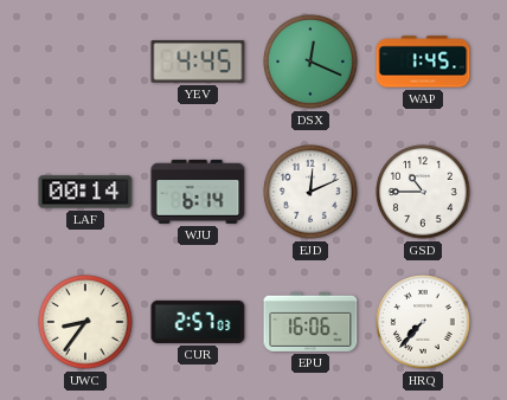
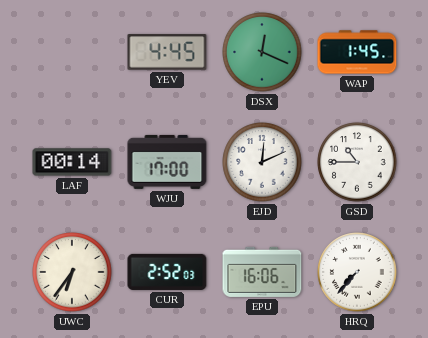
WJU: 6:14 -> 17:00 (167, 162)
UWC: 8:36 -> 6:36 (72, 272)
CUR: 2:57 -> 2:52 (167, 272)
